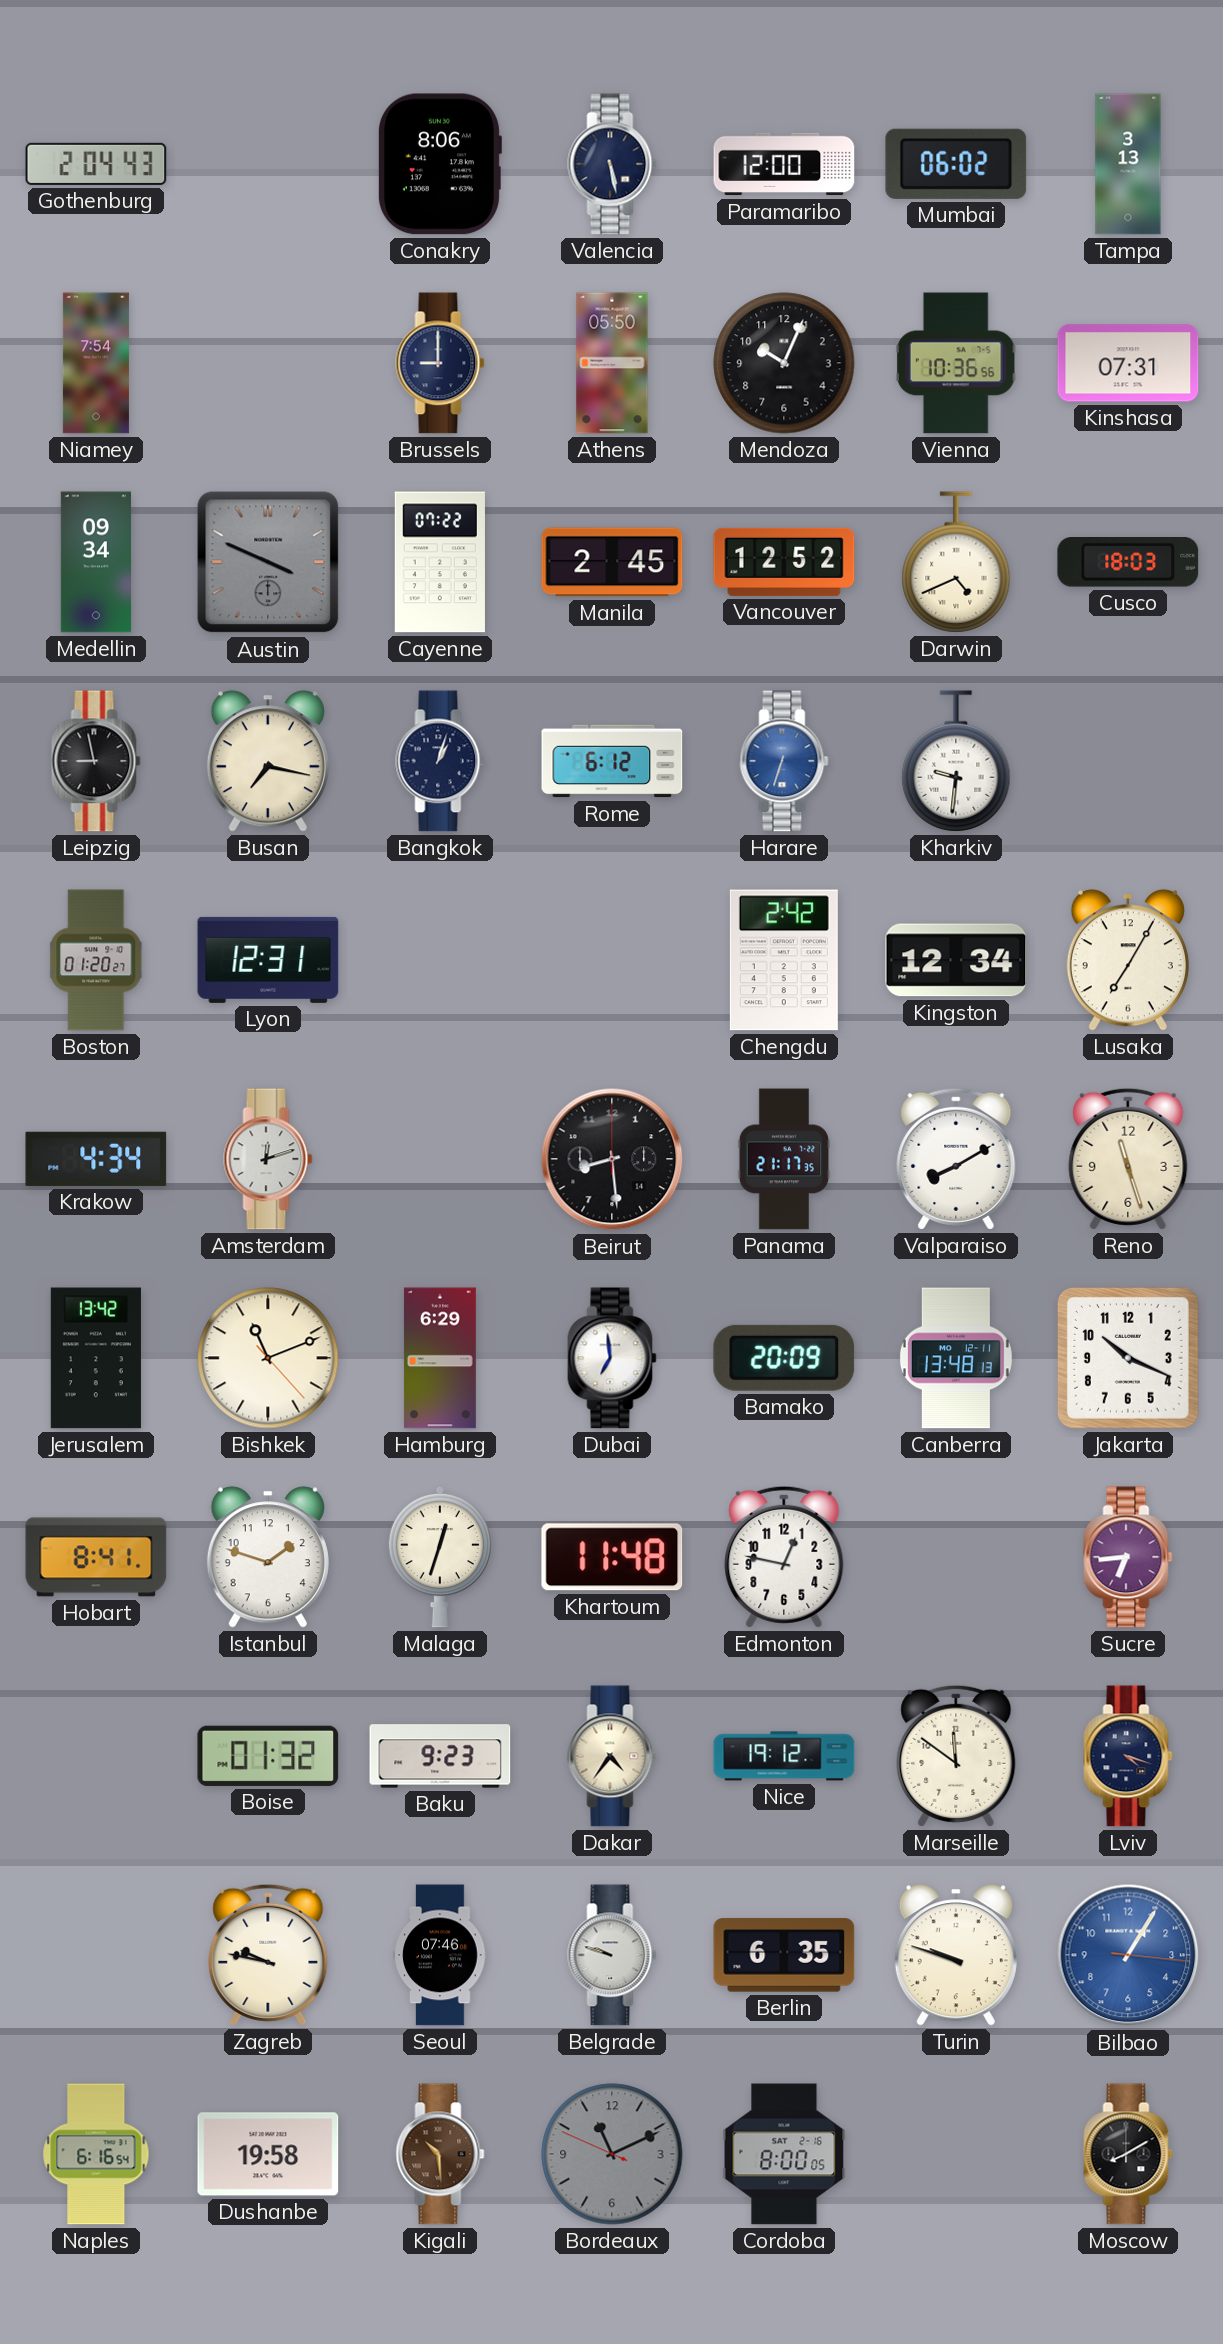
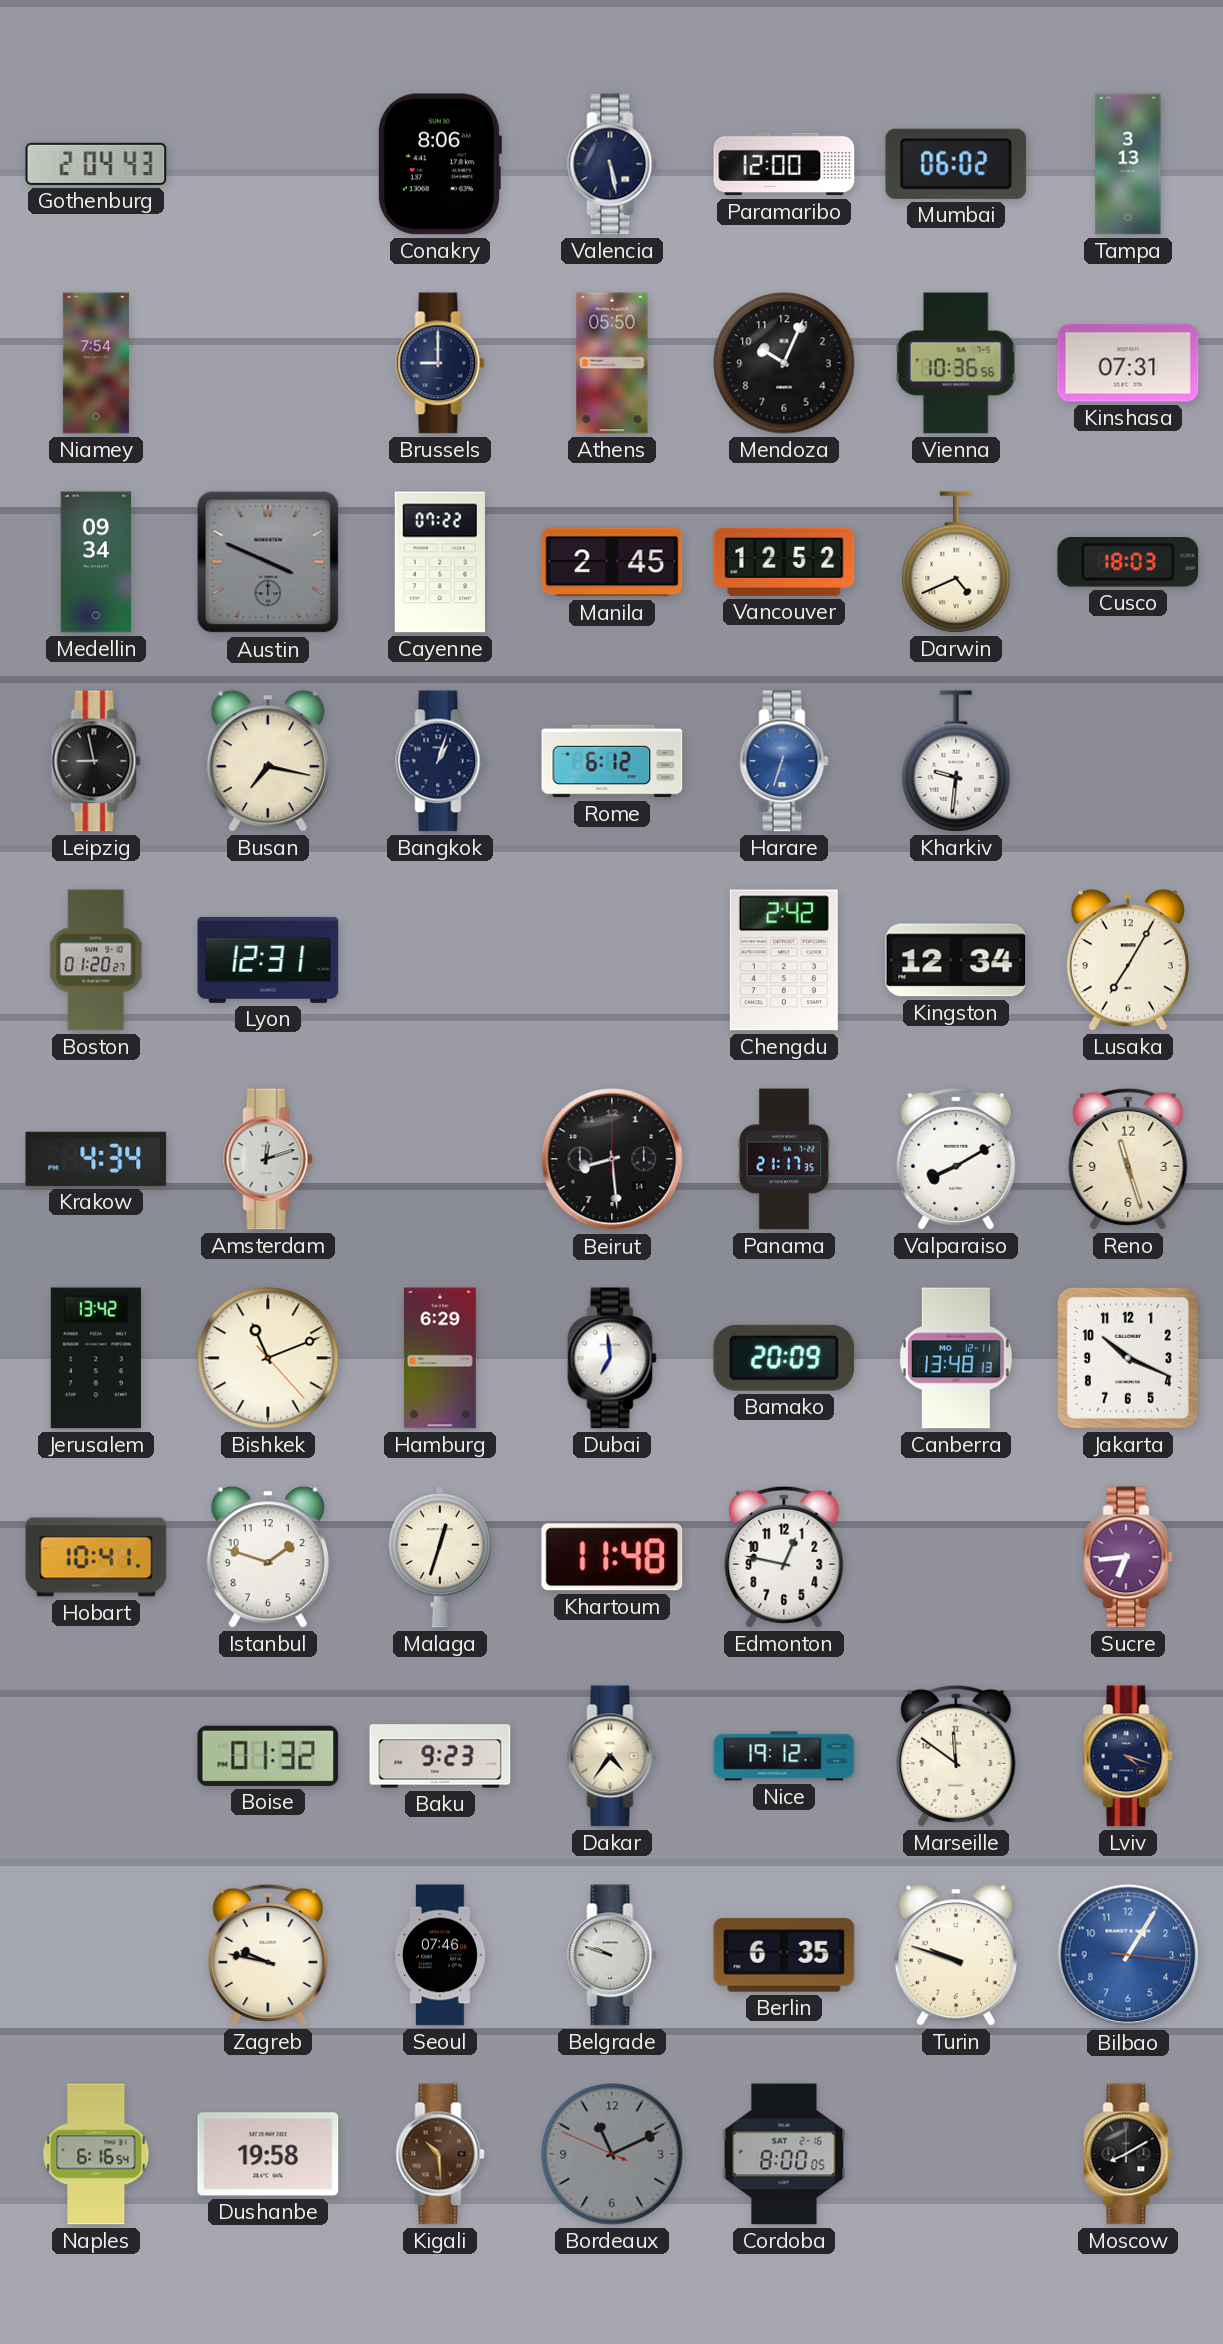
Hobart: 8:41 -> 10:41 (96, 1557)
